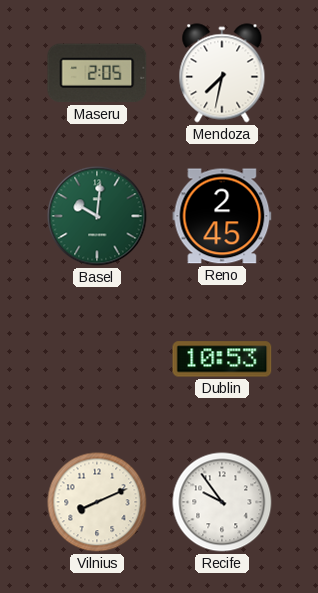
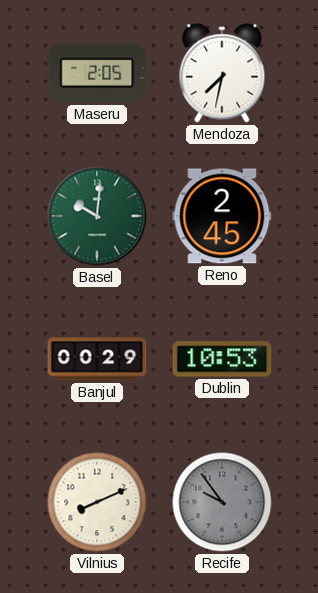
Banjul: none -> 00:29 (97, 359)
Recife dial: white -> grey (222, 502)
